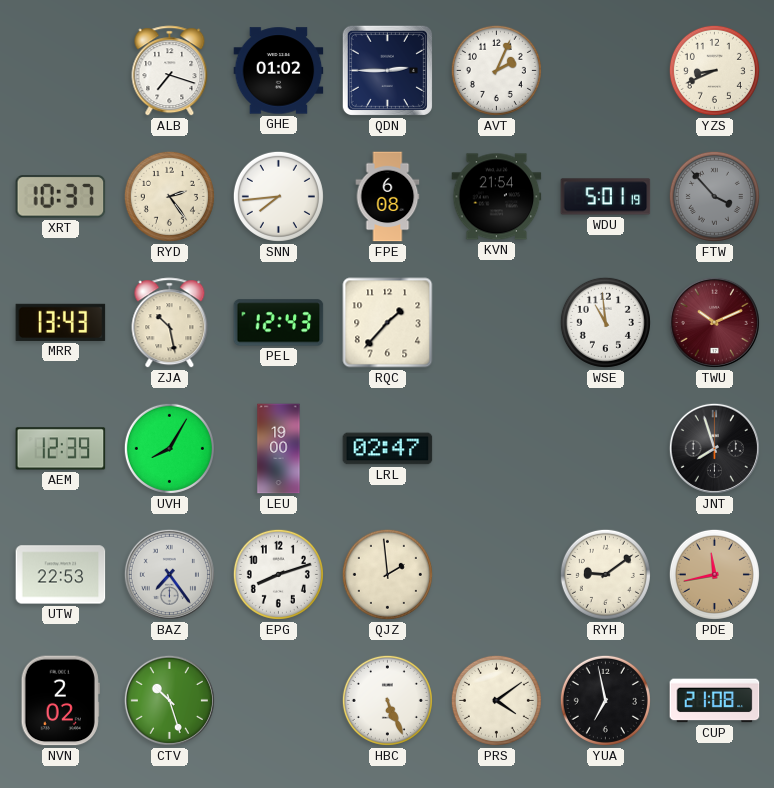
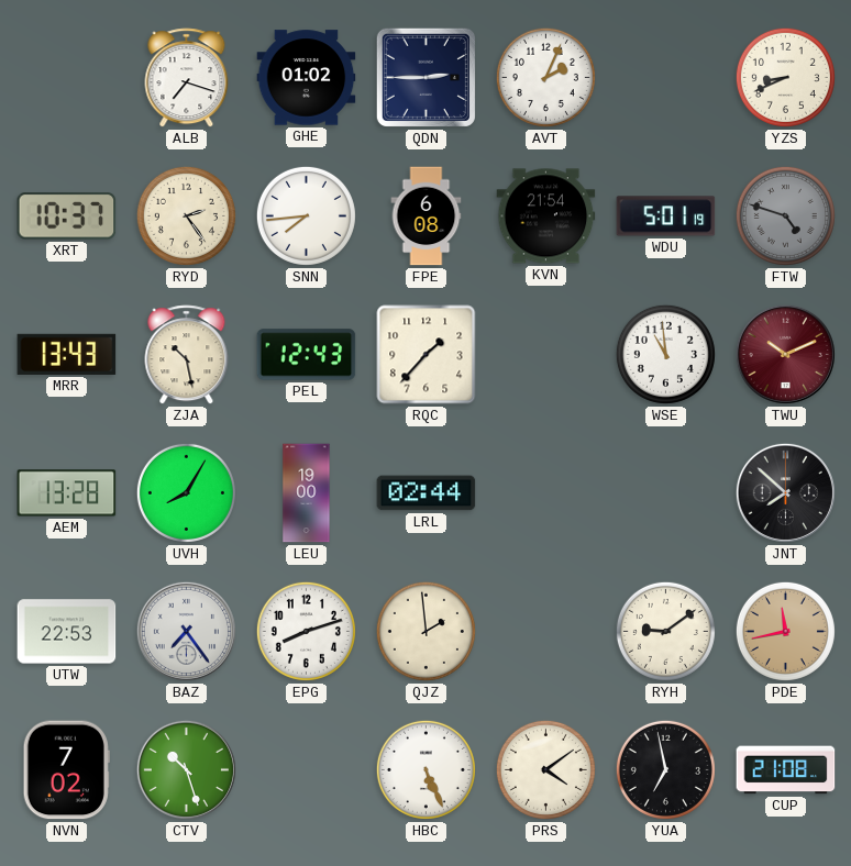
FTW: 3:53 -> 4:48 (785, 215)
AEM: 12:39 -> 13:28 (67, 493)
LRL: 02:47 -> 02:44 (427, 493)
JNT: 7:57 -> 7:52 (785, 492)
NVN: 2:02 -> 7:02 (66, 770)
